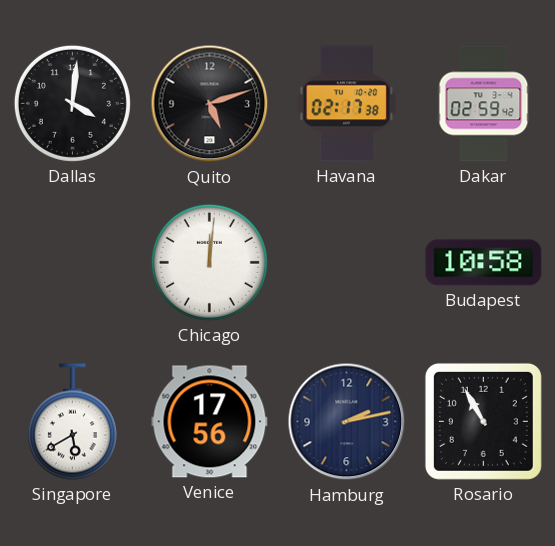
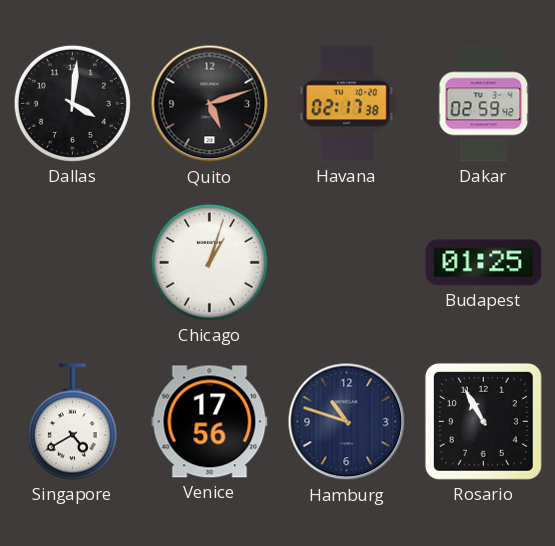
Chicago: 12:01 -> 1:03 (209, 262)
Budapest: 10:58 -> 01:25 (484, 263)
Singapore: 5:40 -> 4:40 (72, 422)
Hamburg: 2:13 -> 10:48 (347, 422)
